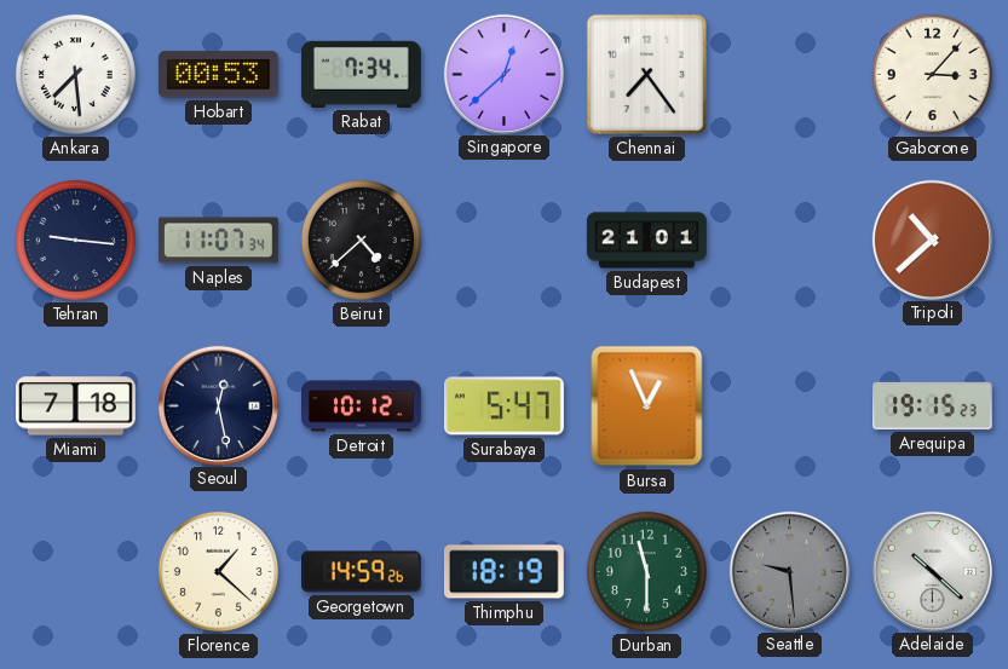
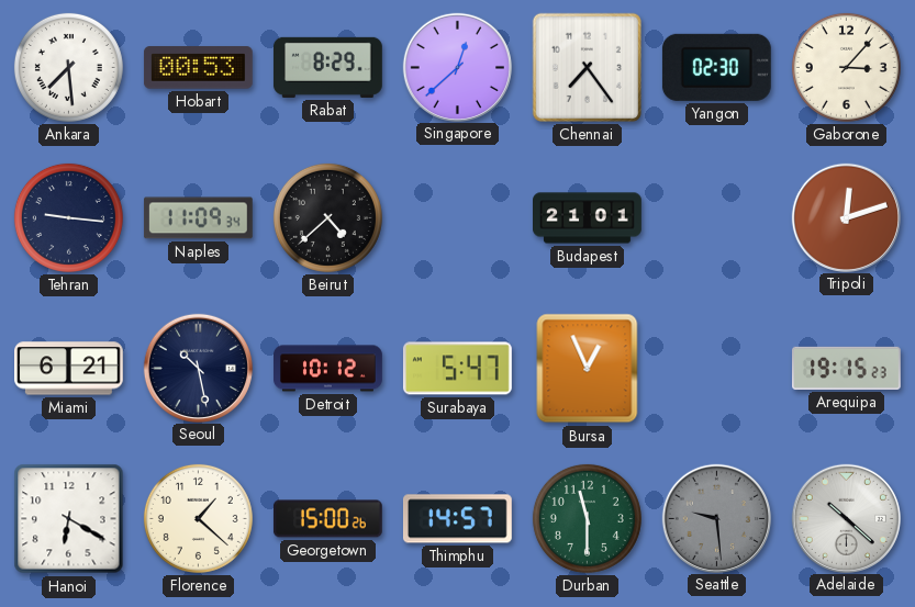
Rabat: 7:34 -> 8:29 (328, 67)
Yangon: none -> 02:30 (716, 67)
Naples: 11:07 -> 11:09 (198, 218)
Tripoli: 10:38 -> 12:12 (846, 217)
Miami: 7:18 -> 6:21 (69, 369)
Seoul: 12:28 -> 10:28 (198, 368)
Hanoi: none -> 6:20 (69, 519)
Georgetown: 14:59 -> 15:00 (327, 519)
Thimphu: 18:19 -> 14:57 (457, 519)
